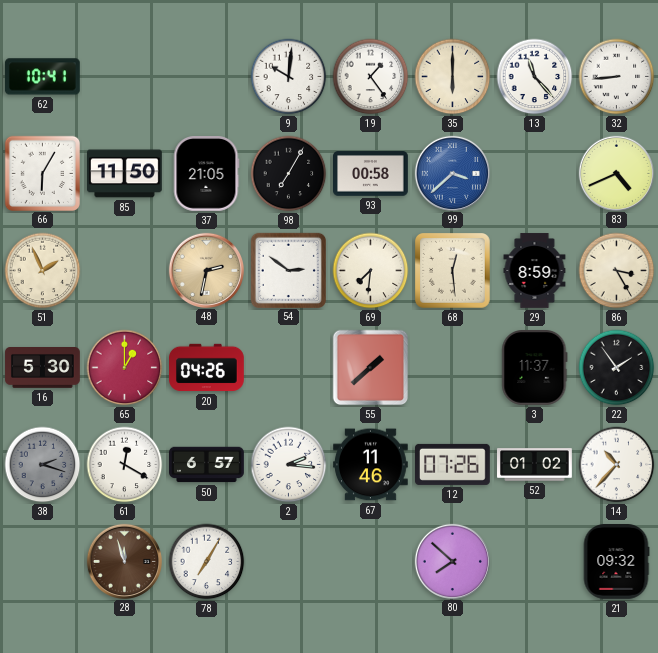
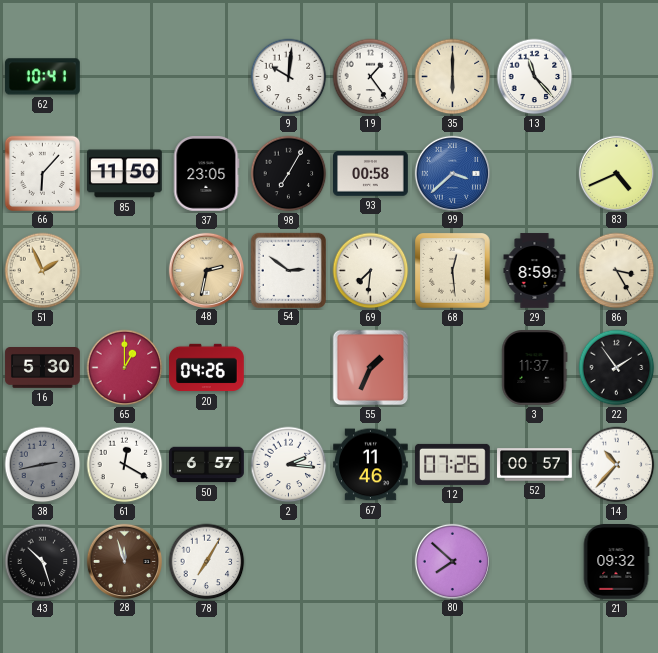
32: 8:44 -> none (617, 77)
66: 6:05 -> 6:07 (42, 173)
37: 21:05 -> 23:05 (206, 174)
55: 1:38 -> 1:34 (371, 368)
38: 2:18 -> 2:43 (43, 465)
52: 01:02 -> 00:57 (535, 465)
43: none -> 10:27 (43, 562)
